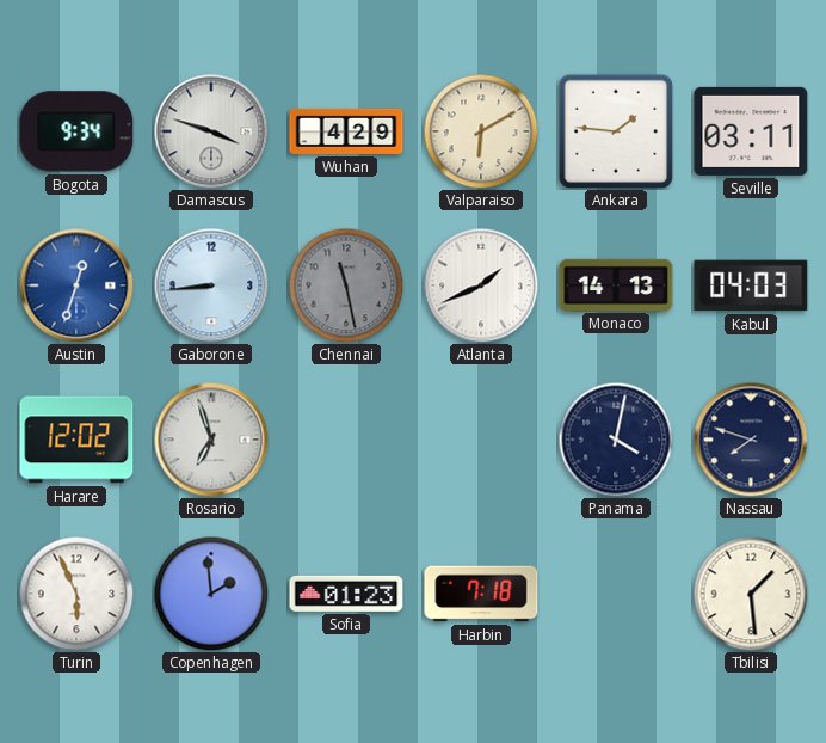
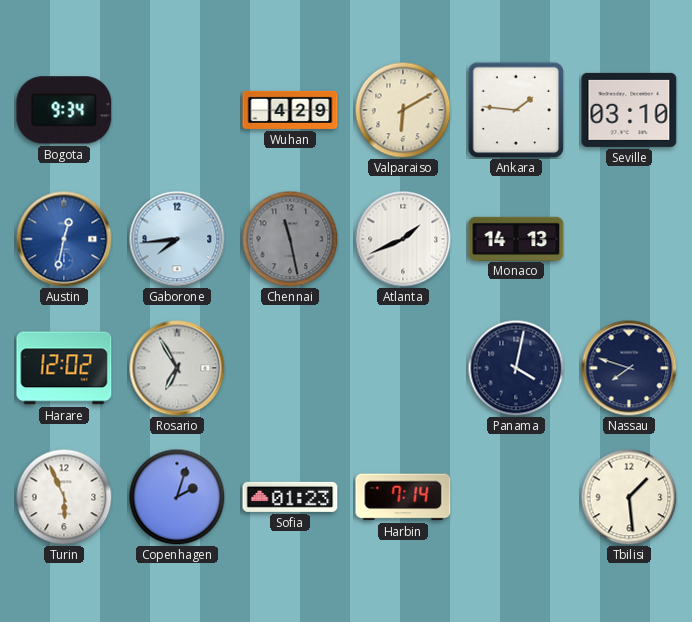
Damascus: 3:48 -> none (211, 131)
Seville: 03:11 -> 03:10 (629, 110)
Austin: 12:33 -> 12:32 (64, 239)
Gaborone: 8:44 -> 7:44 (177, 239)
Kabul: 04:03 -> none (751, 285)
Rosario: 6:57 -> 6:55 (177, 368)
Copenhagen: 1:59 -> 2:03 (177, 497)
Harbin: 7:18 -> 7:14 (403, 497)
